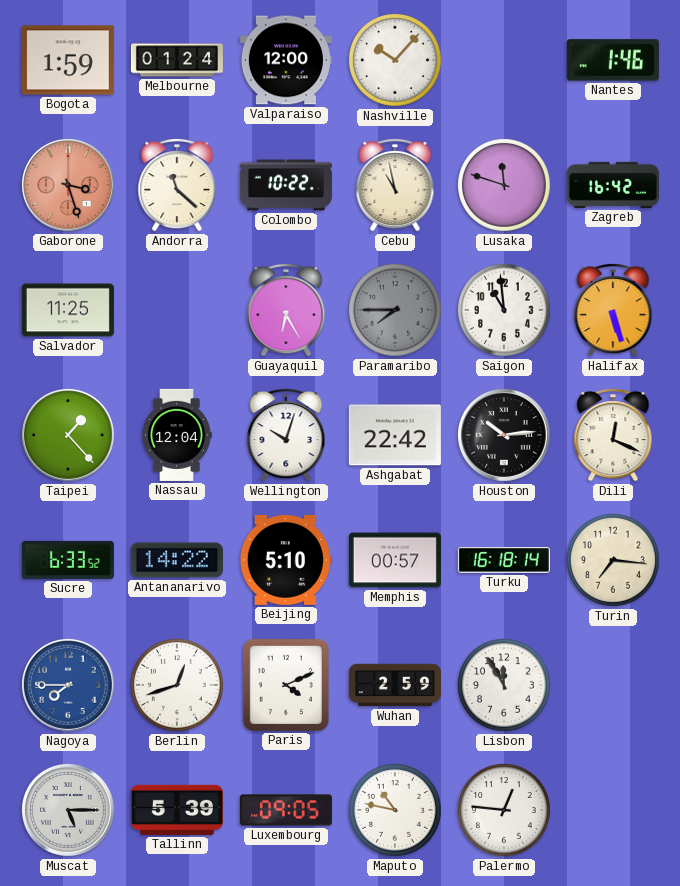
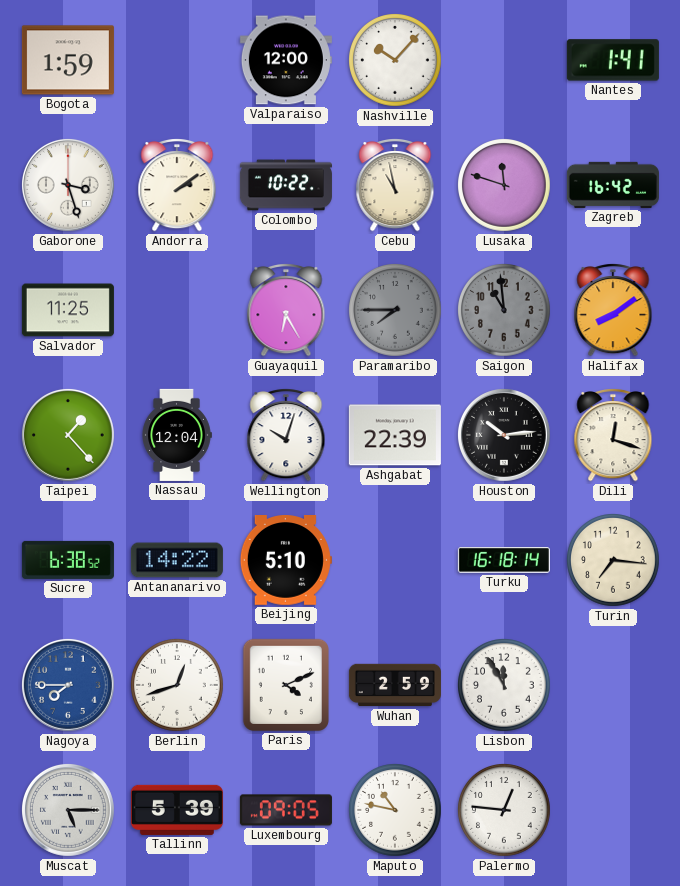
Melbourne: 01:24 -> none (177, 60)
Nantes: 1:46 -> 1:41 (613, 60)
Gaborone dial: salmon -> white (68, 185)
Andorra: 11:22 -> 2:09 (177, 186)
Saigon dial: white -> grey (505, 311)
Halifax: 5:27 -> 8:09 (613, 311)
Ashgabat: 22:42 -> 22:39 (395, 435)
Dili: 12:19 -> 12:18 (613, 436)
Sucre: 6:33 -> 6:38 (68, 560)
Memphis: 00:57 -> none (395, 560)
